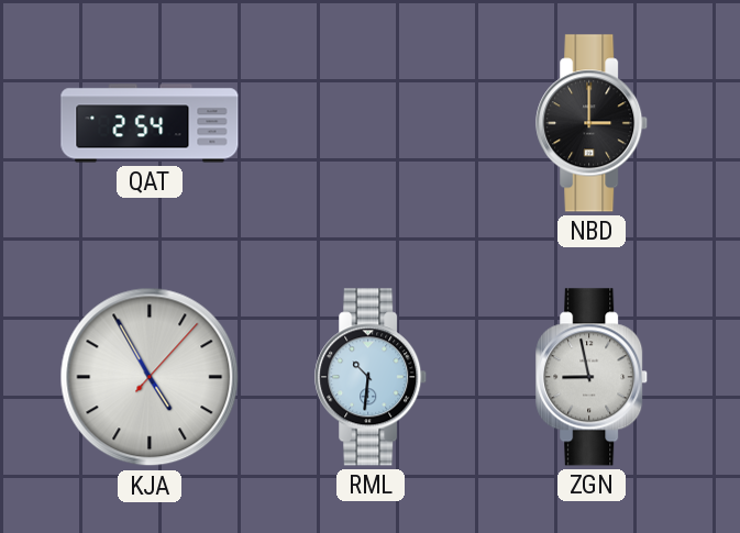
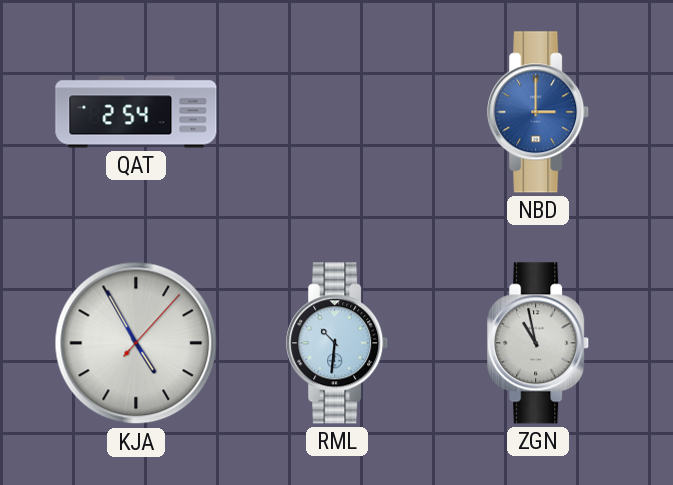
NBD dial: black -> blue (539, 112)
ZGN: 8:58 -> 10:58 (539, 343)
